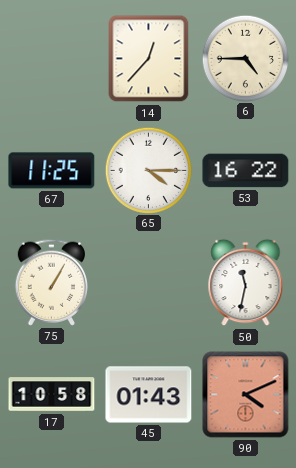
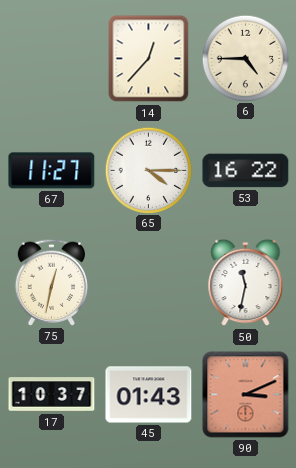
67: 11:25 -> 11:27 (52, 171)
75: 1:05 -> 12:32 (51, 282)
17: 10:58 -> 10:37 (52, 395)
90: 4:11 -> 3:11 (246, 395)
